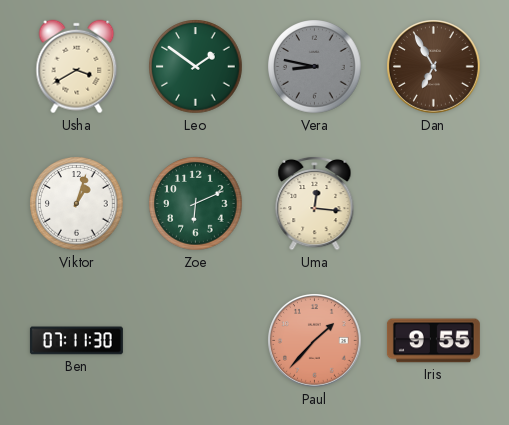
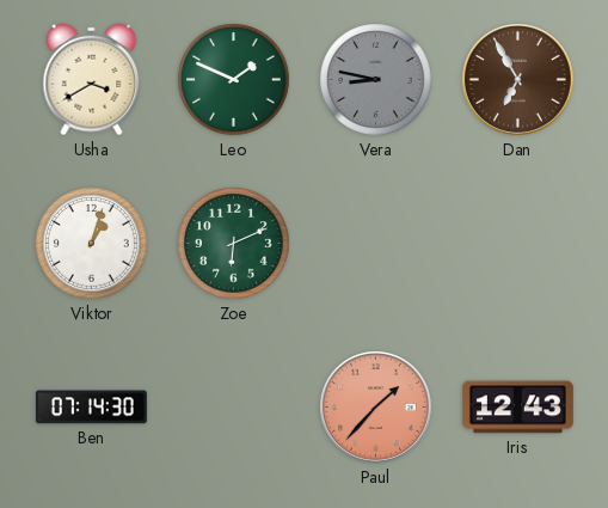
Leo: 1:51 -> 1:49 (234, 80)
Uma: 12:16 -> none (315, 203)
Ben: 07:11 -> 07:14 (91, 408)
Iris: 9:55 -> 12:43 (517, 408)
